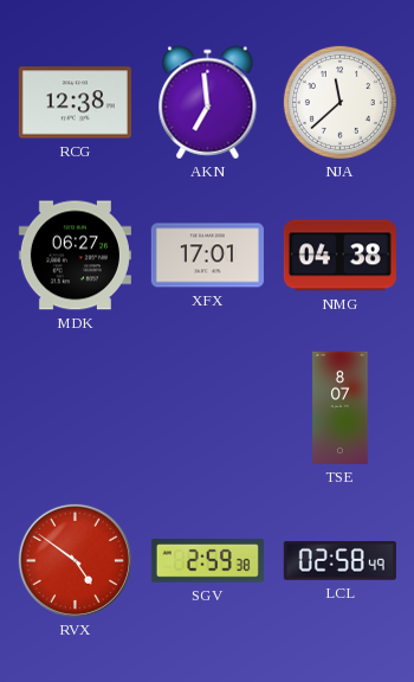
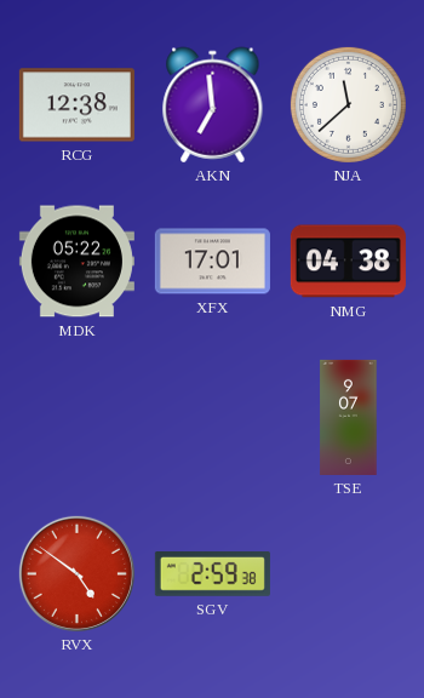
MDK: 06:27 -> 05:22 (76, 262)
TSE: 8:07 -> 9:07 (349, 417)
LCL: 02:58 -> none (339, 561)
